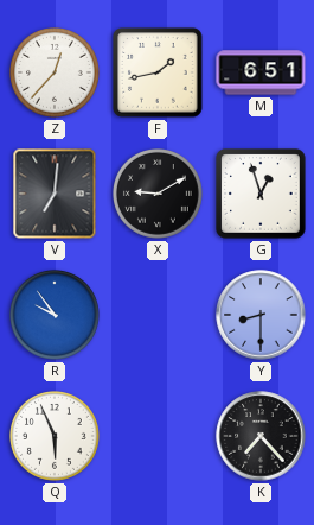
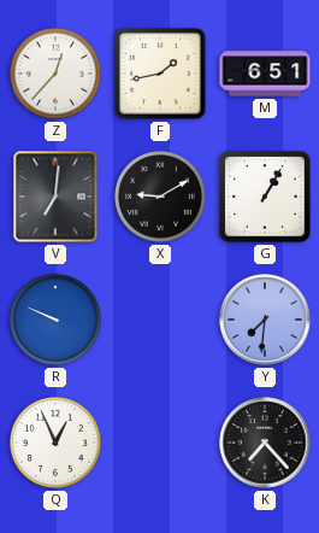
G: 12:57 -> 1:05 (266, 198)
R: 9:54 -> 9:49 (57, 321)
Y: 8:30 -> 7:31 (265, 320)
Q: 5:56 -> 12:56 (57, 444)
